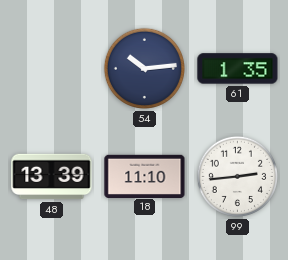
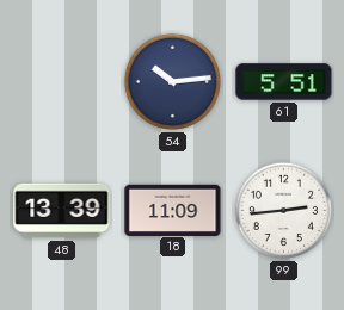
61: 1:35 -> 5:51 (284, 82)
18: 11:10 -> 11:09 (173, 210)
